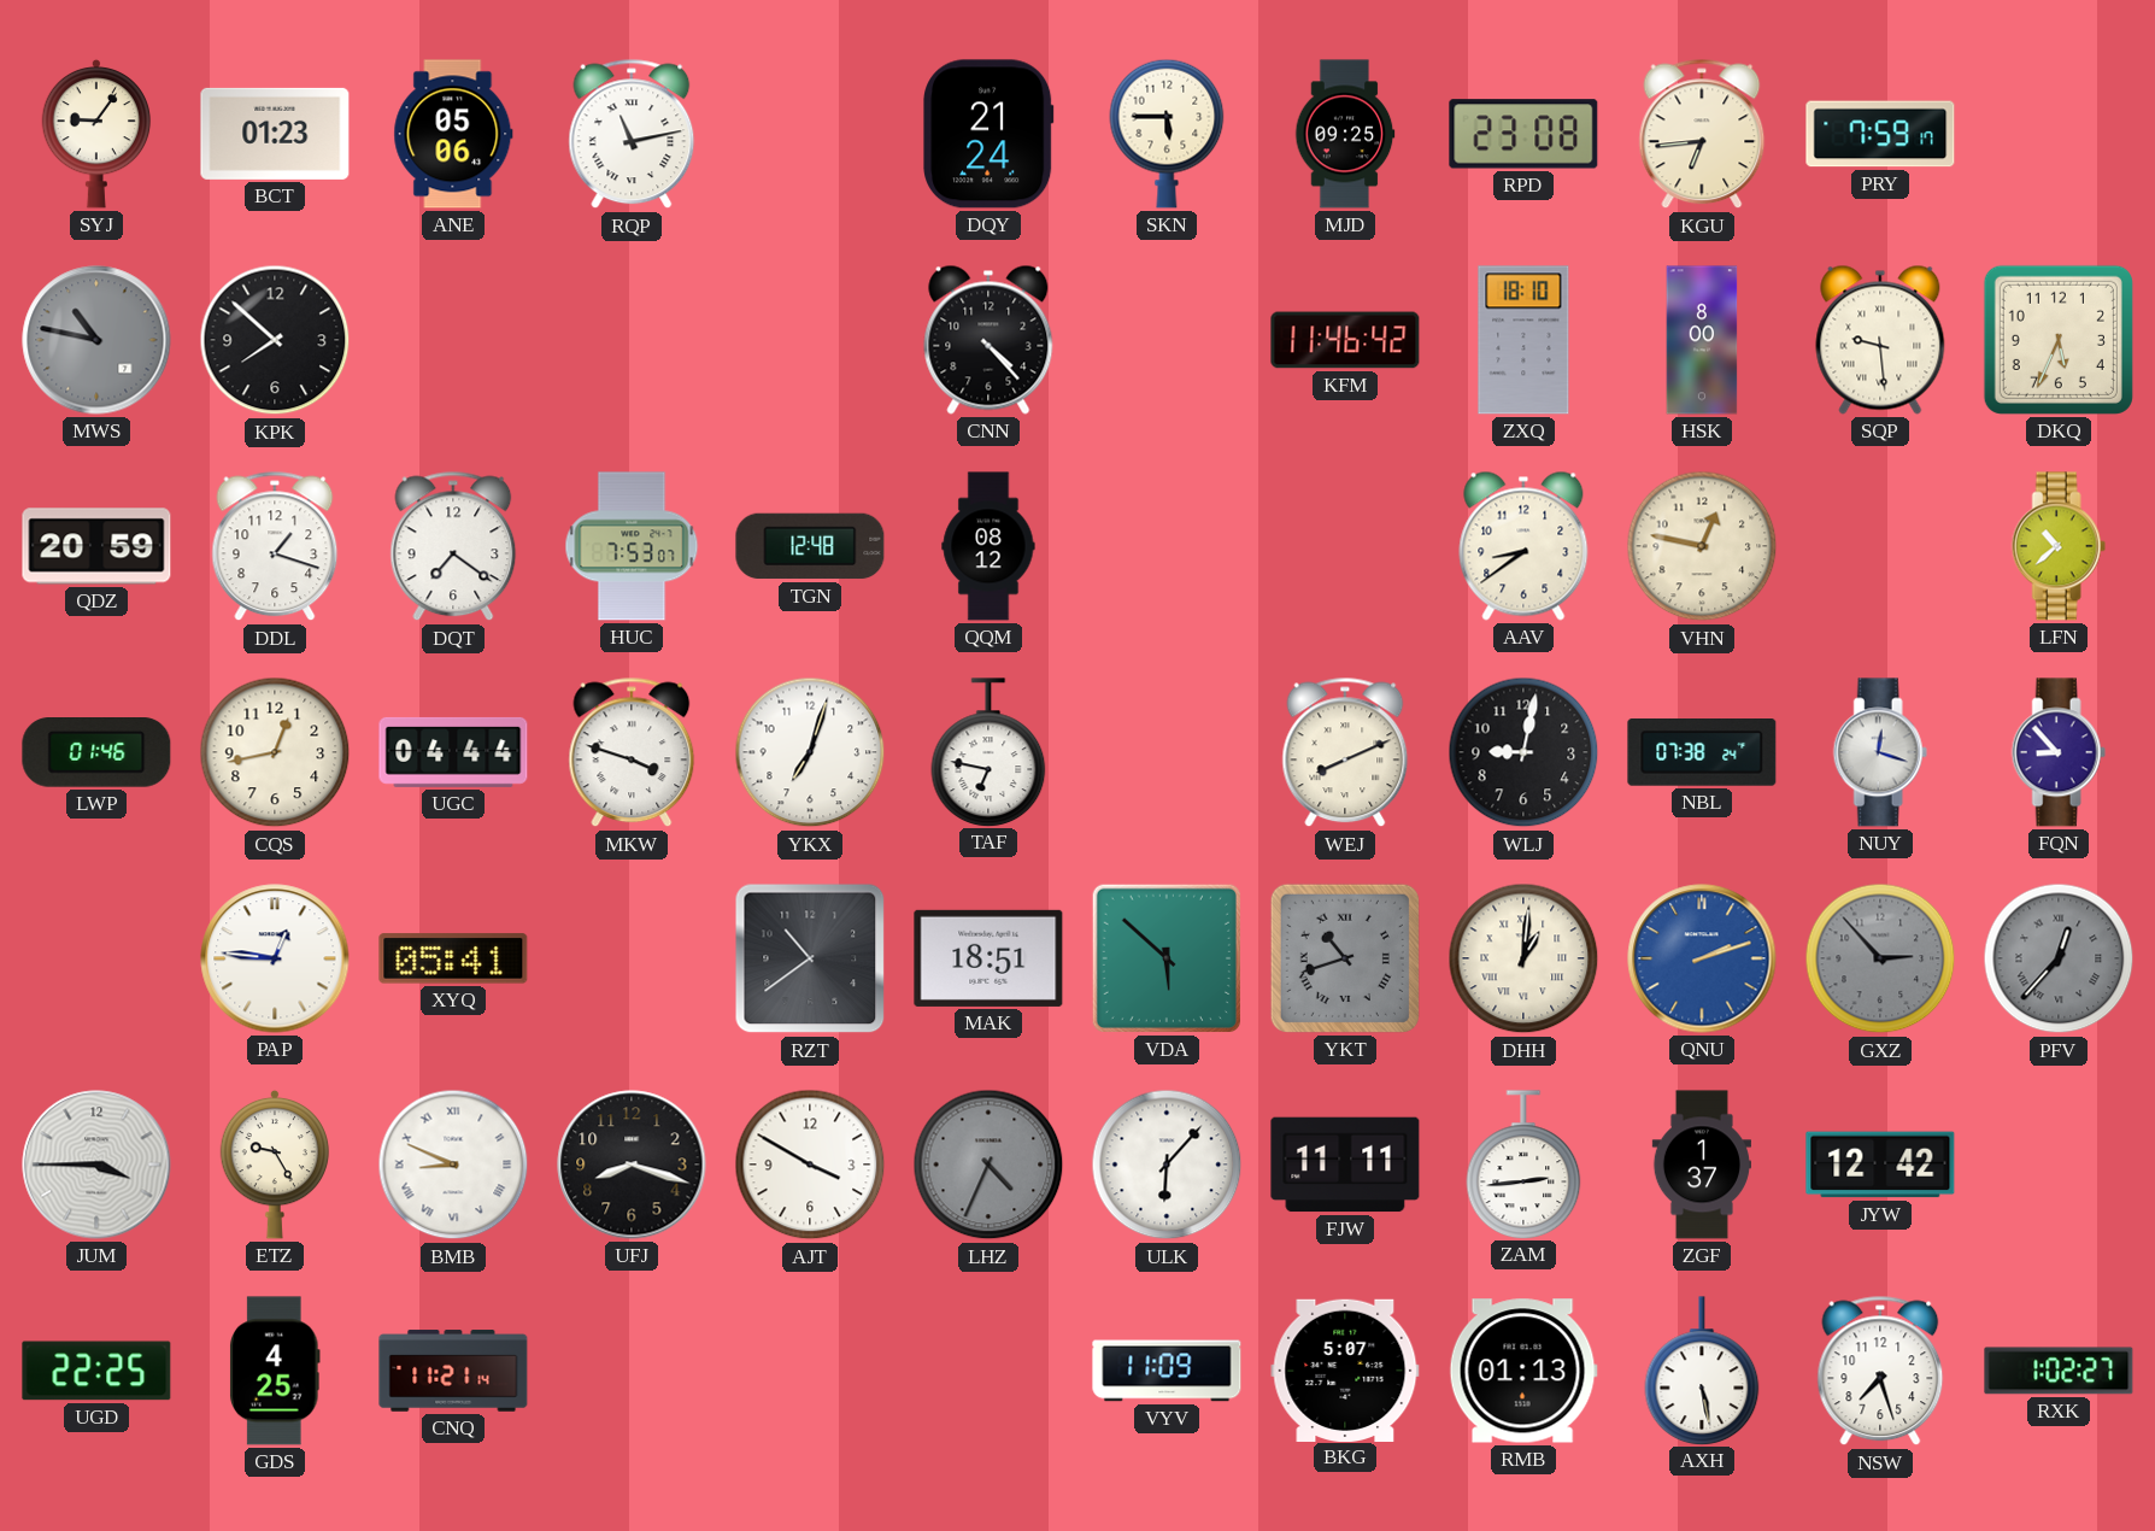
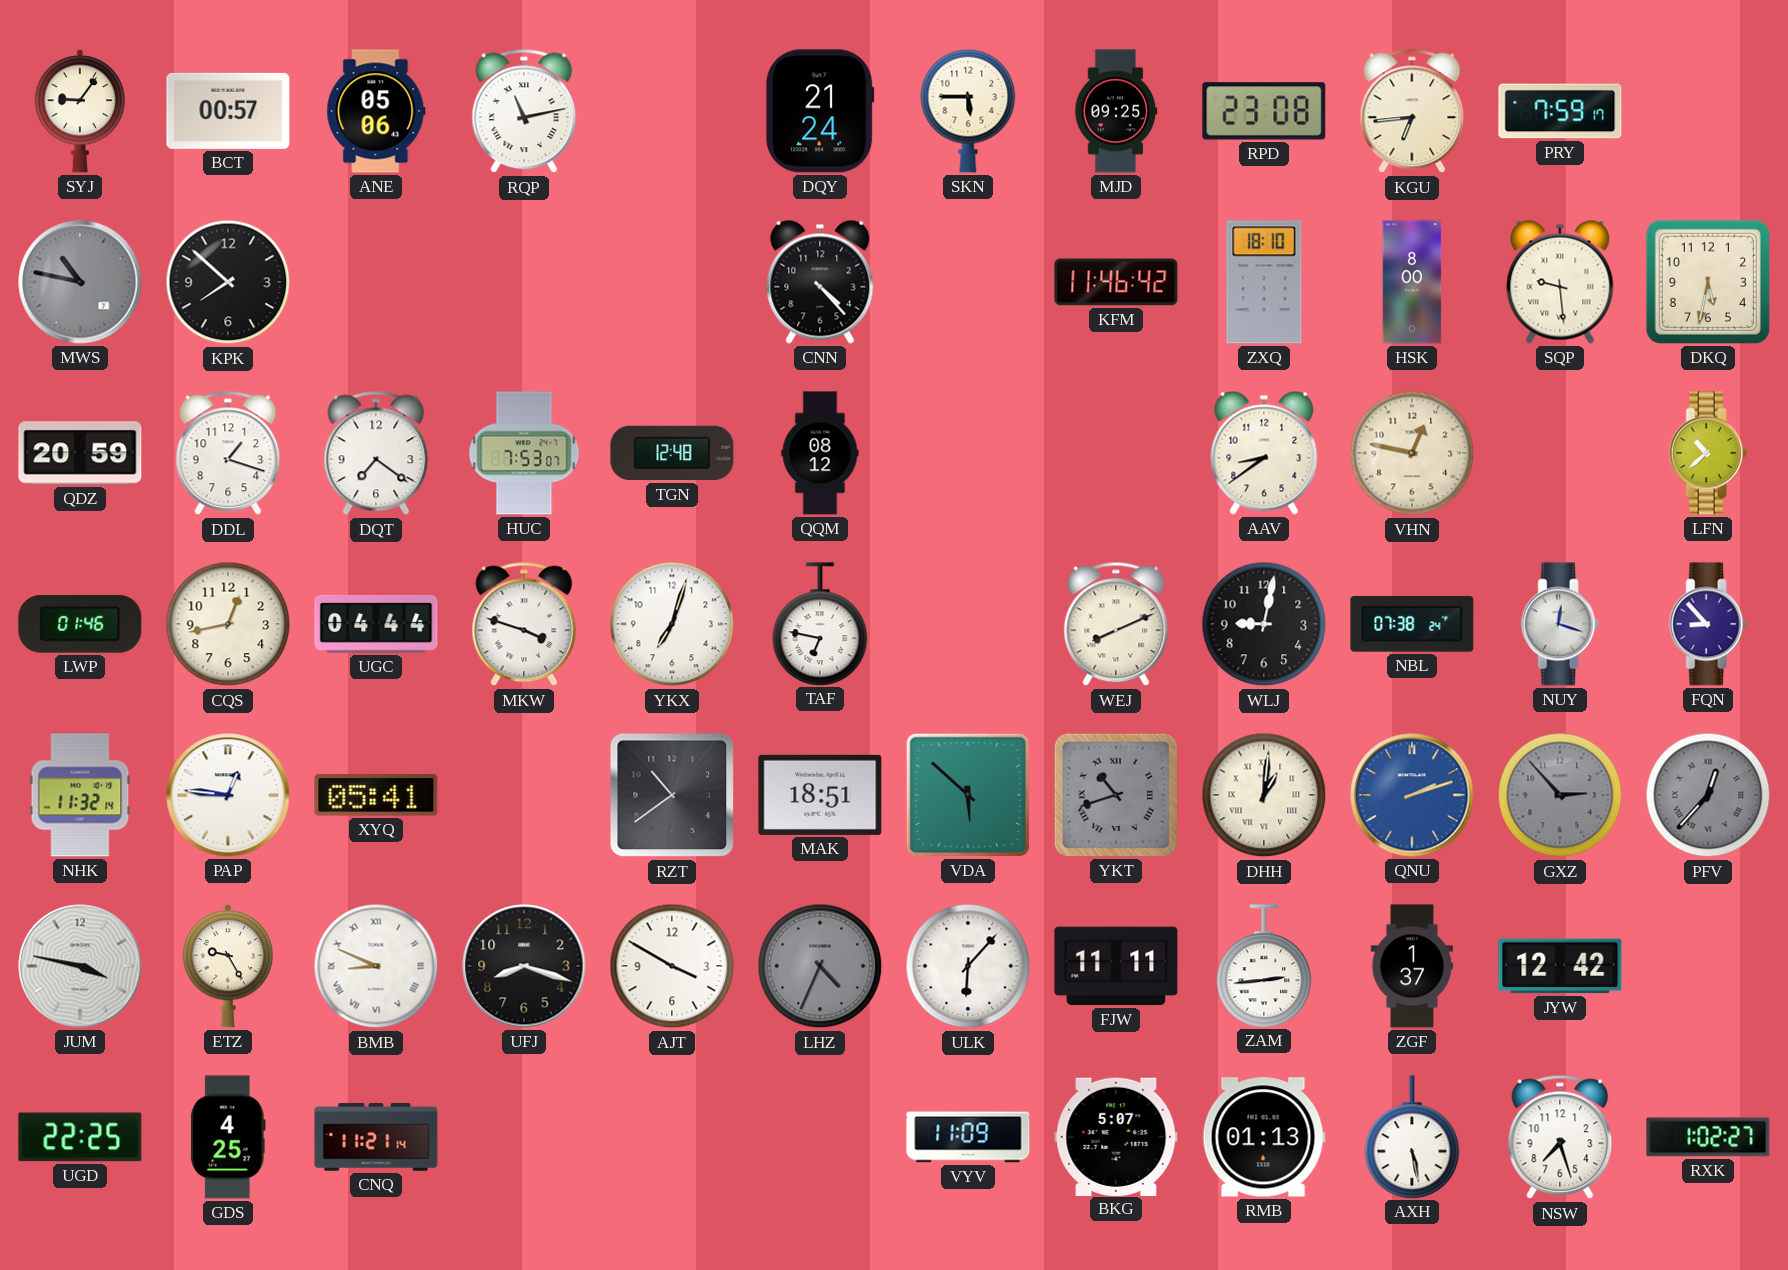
BCT: 01:23 -> 00:57 (228, 111)
DKQ: 5:34 -> 5:32 (1708, 282)
NHK: none -> 11:32 (80, 795)
JUM: 3:45 -> 3:47 (80, 966)
